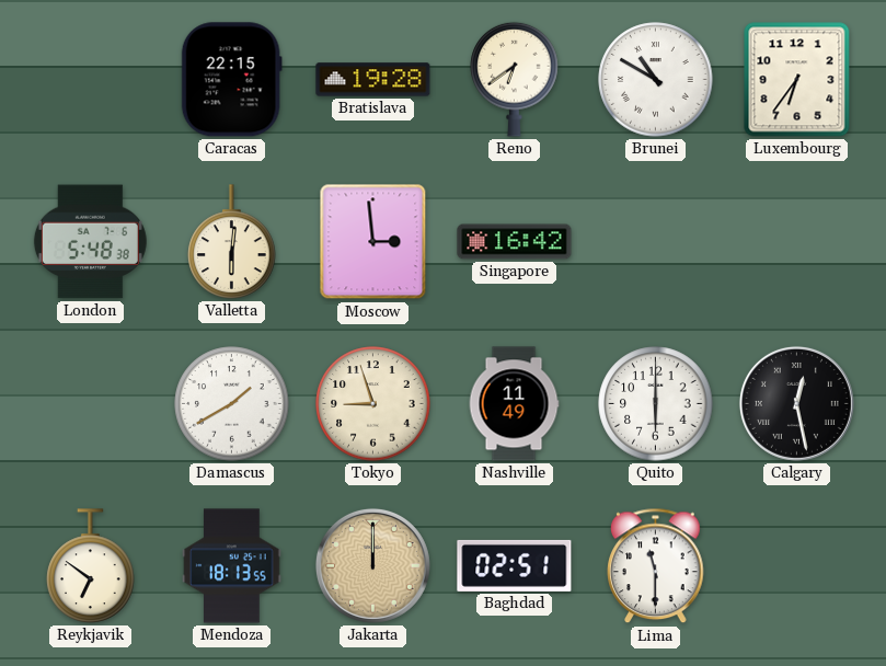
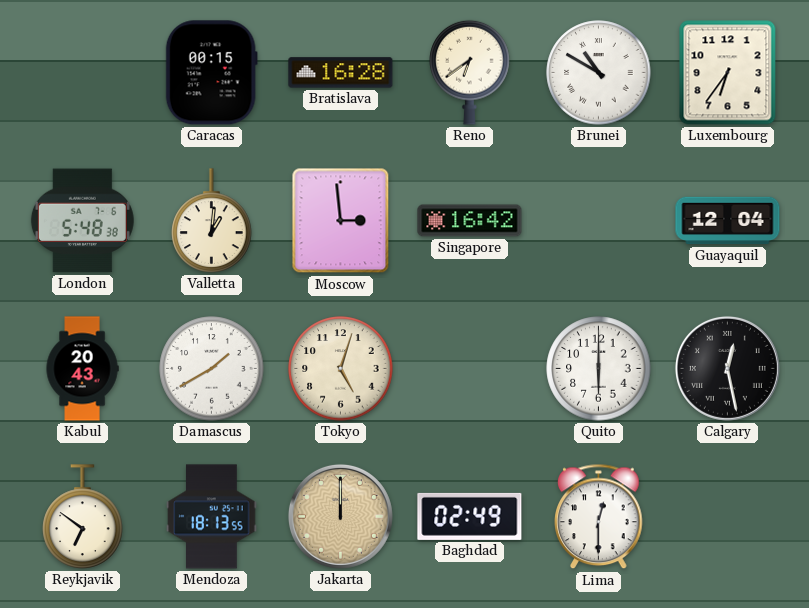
Caracas: 22:15 -> 00:15 (211, 73)
Bratislava: 19:28 -> 16:28 (341, 73)
Valletta: 6:01 -> 1:01 (212, 221)
Guayaquil: none -> 12:04 (728, 221)
Kabul: none -> 20:43 (82, 369)
Tokyo: 8:57 -> 5:03 (341, 369)
Nashville: 11:49 -> none (514, 404)
Baghdad: 02:51 -> 02:49 (470, 516)
Lima: 11:30 -> 12:30 (599, 517)
